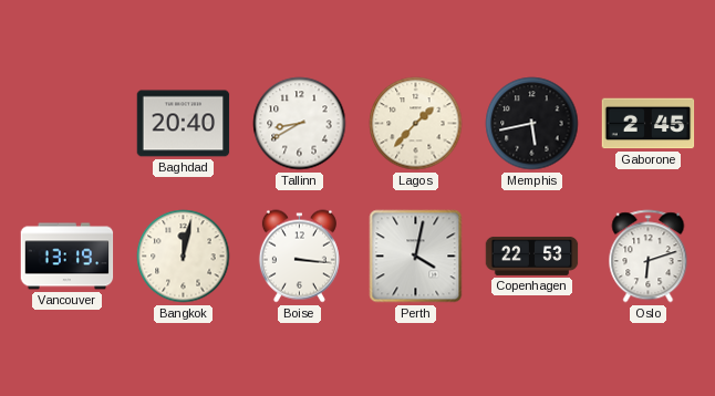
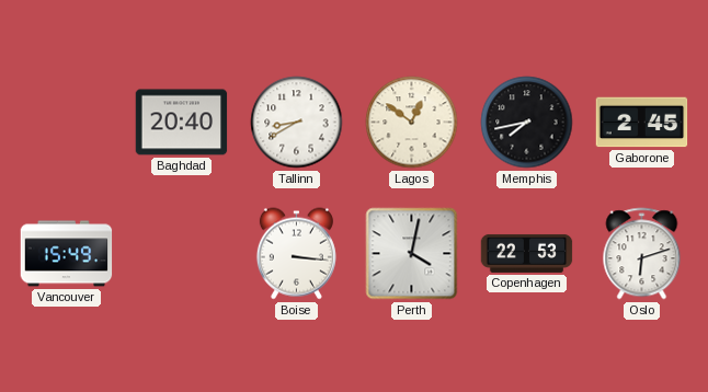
Lagos: 1:37 -> 12:51 (412, 123)
Memphis: 5:43 -> 7:43 (527, 123)
Vancouver: 13:19 -> 15:49 (67, 254)
Bangkok: 12:02 -> none (184, 257)
